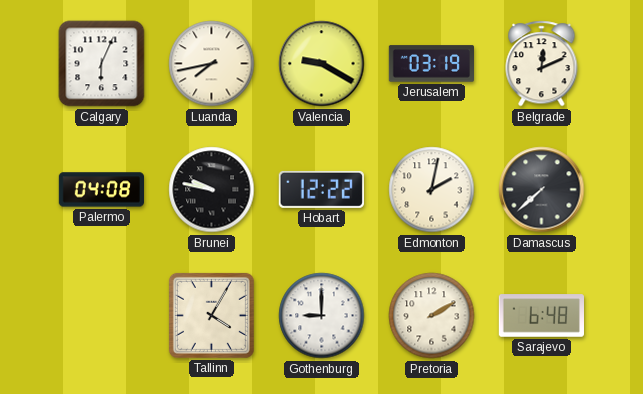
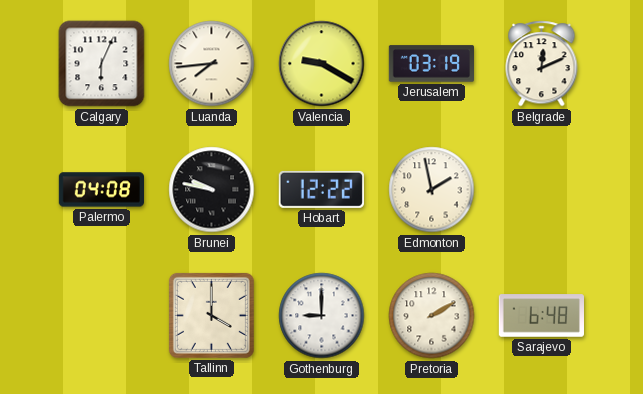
Luanda: 7:43 -> 7:44 (212, 64)
Edmonton: 2:02 -> 1:58 (432, 190)
Damascus: 7:38 -> none (542, 190)
Tallinn: 4:05 -> 4:00 (211, 315)
